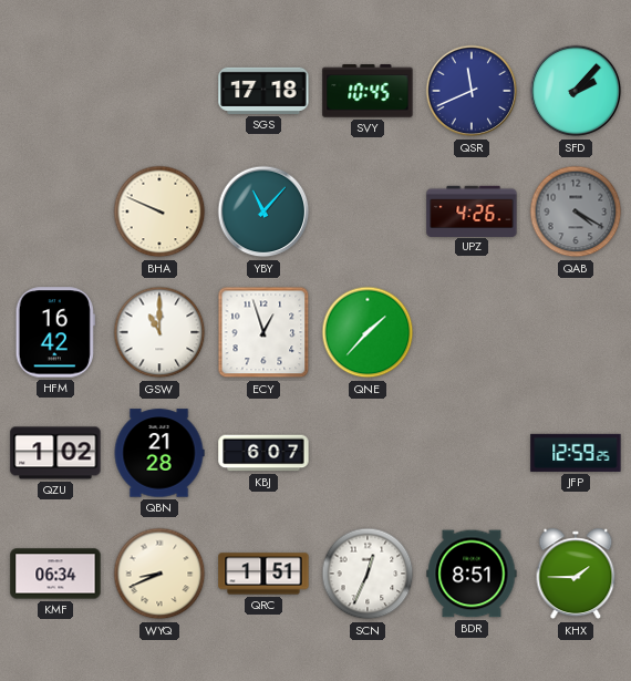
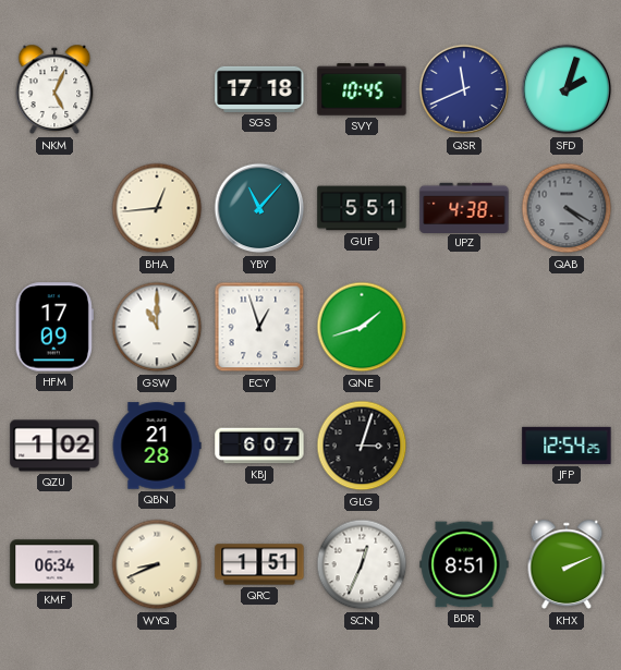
NKM: none -> 5:04 (54, 89)
SFD: 2:07 -> 2:03 (567, 89)
BHA: 9:49 -> 12:44 (157, 208)
GUF: none -> 5:51 (362, 208)
UPZ: 4:26 -> 4:38 (464, 207)
HFM: 16:42 -> 17:09 (54, 327)
QNE: 1:37 -> 1:42 (362, 327)
GLG: none -> 3:03 (362, 446)
JFP: 12:59 -> 12:54 (567, 446)
KHX: 1:45 -> 2:11 (567, 564)
